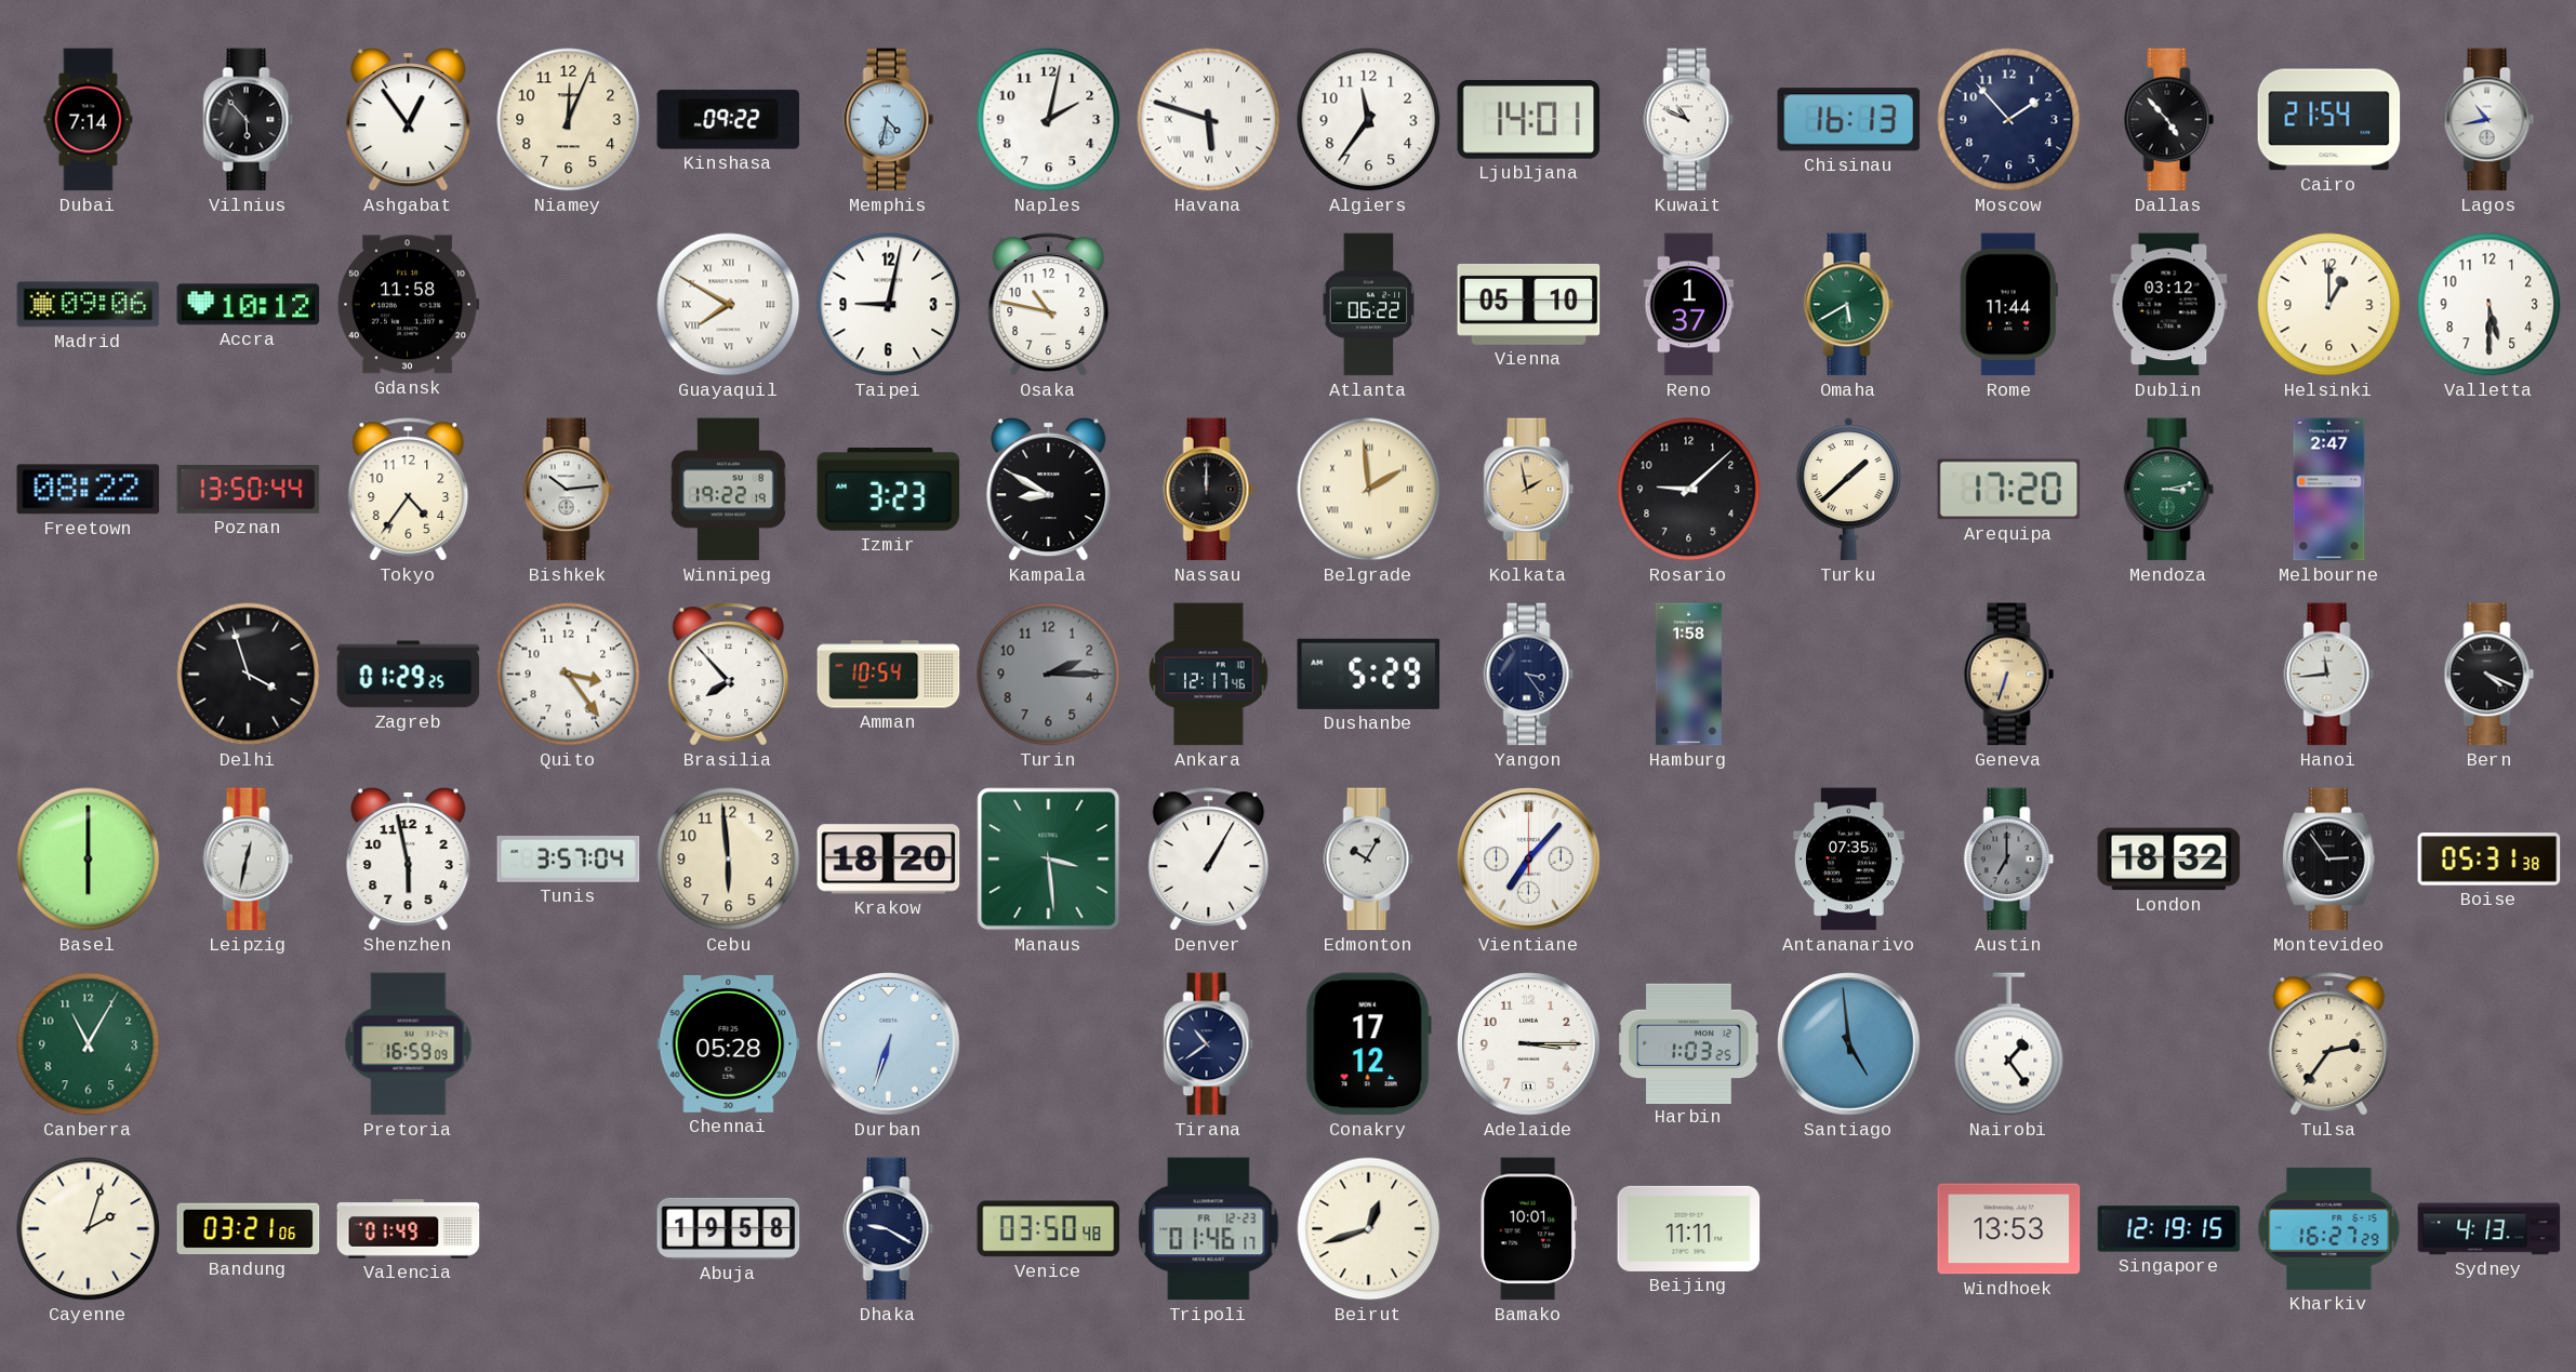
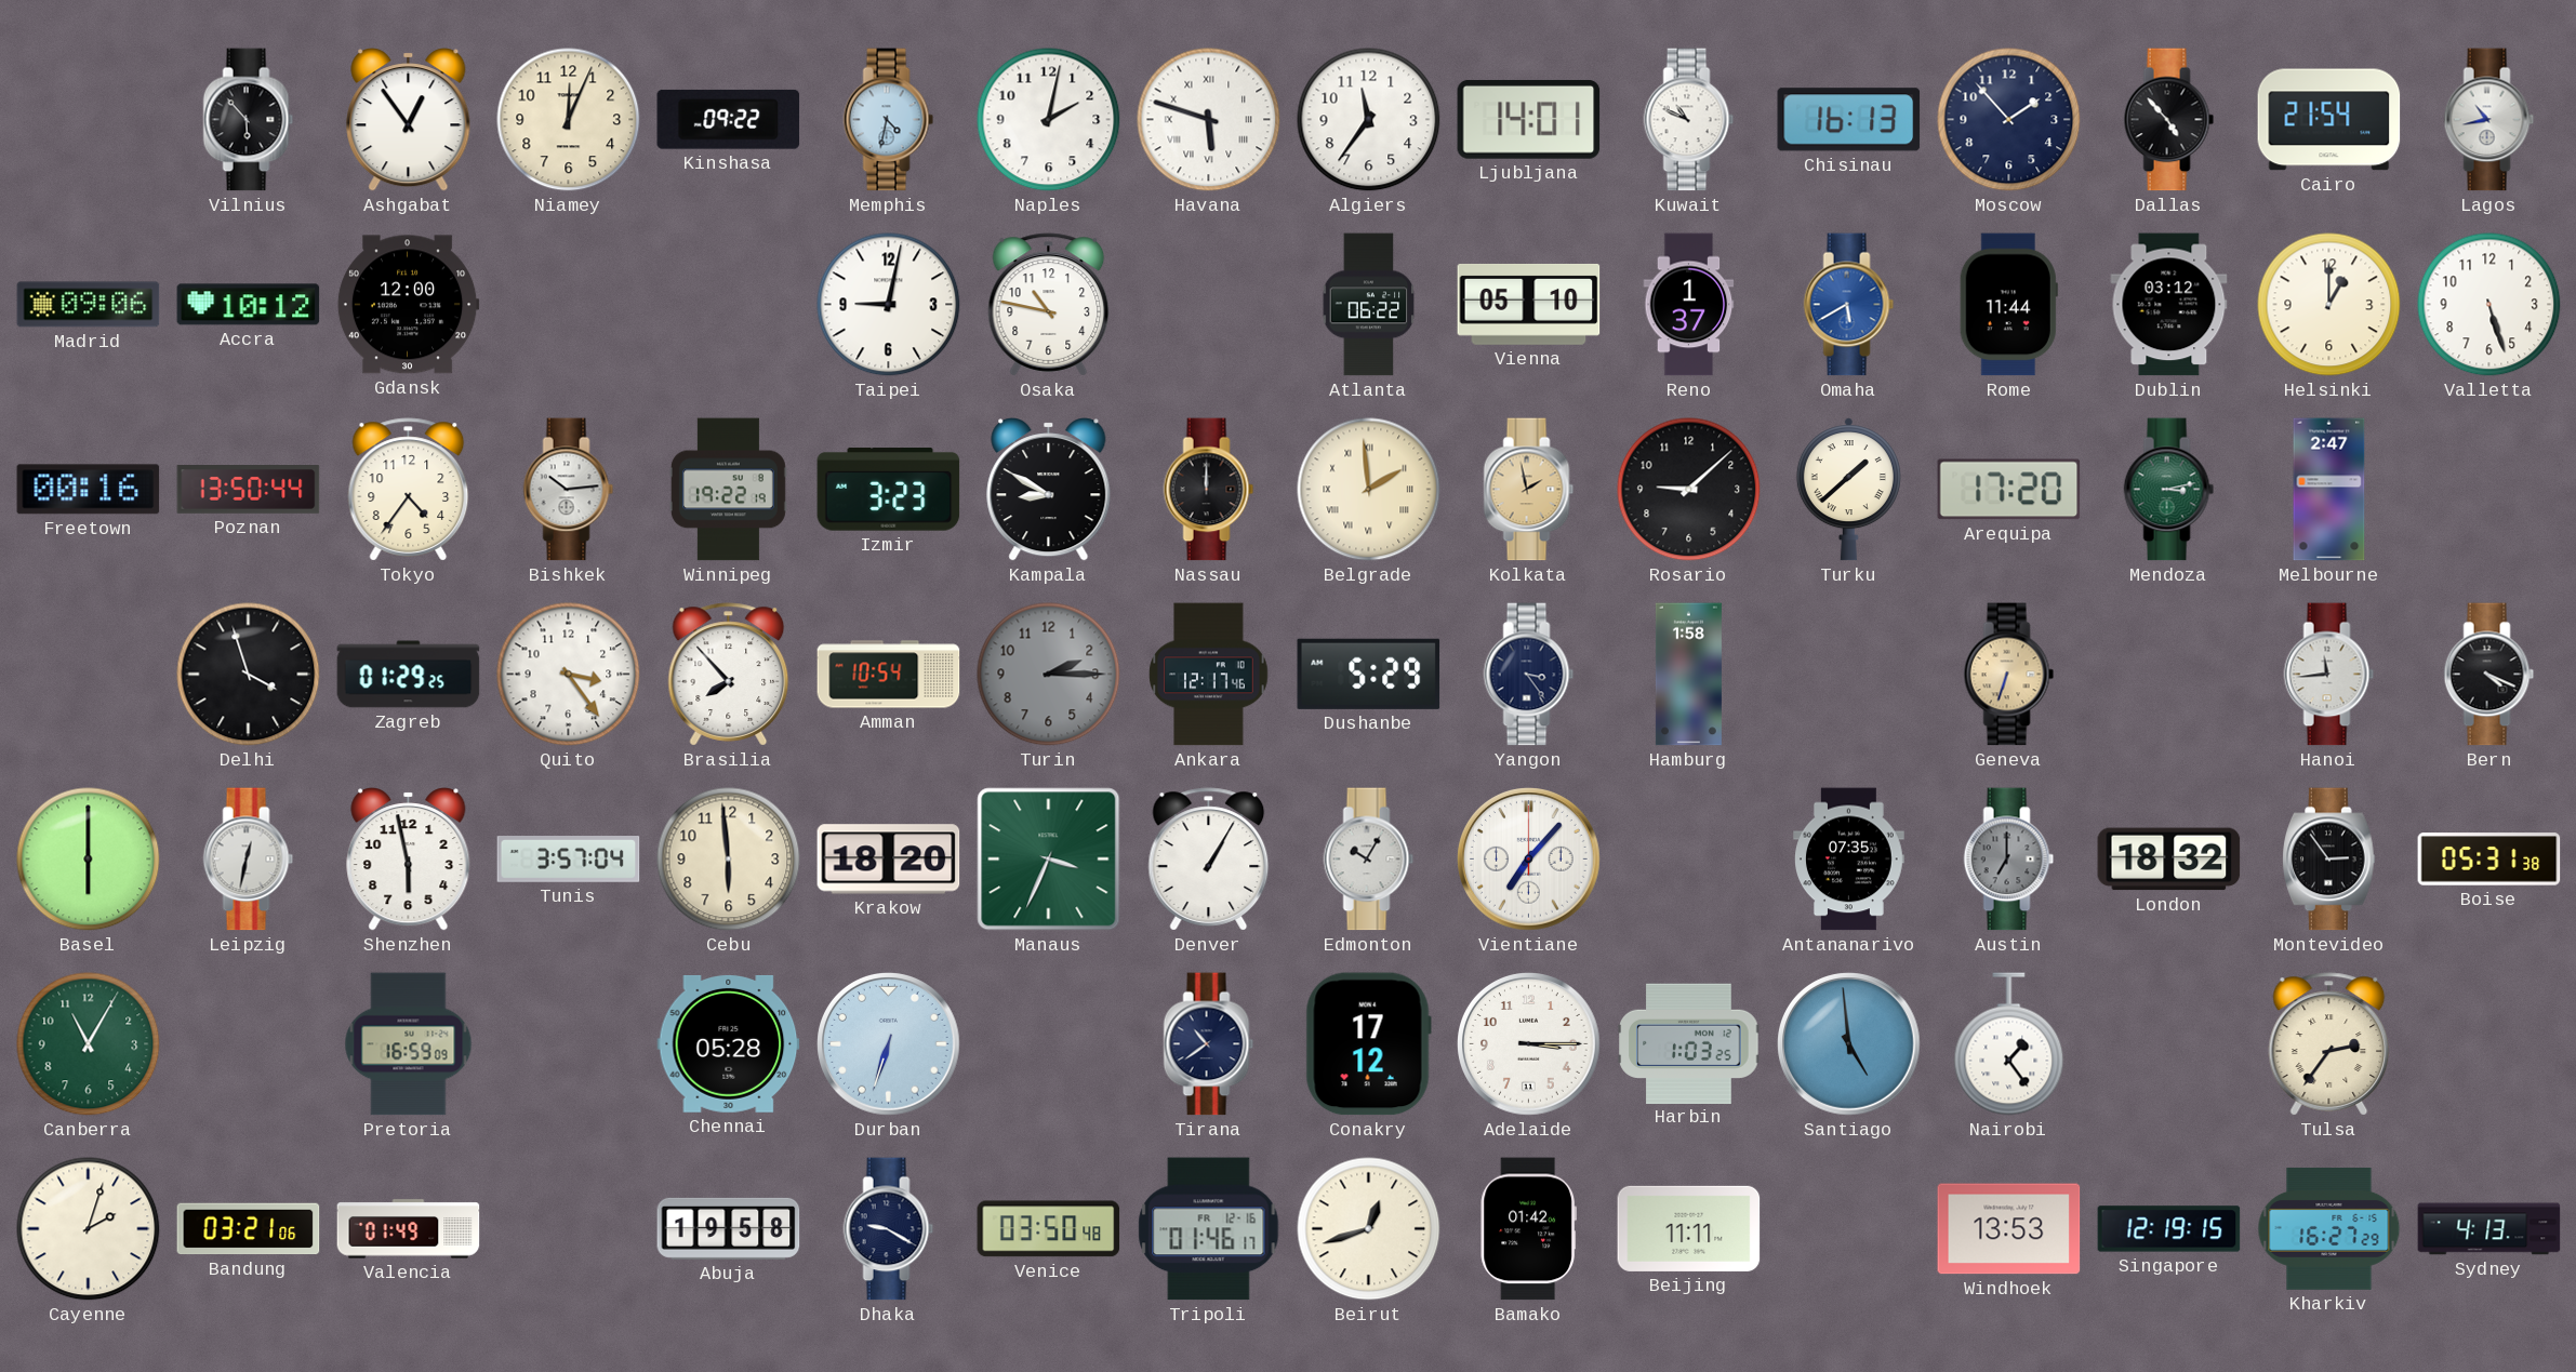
Dubai: 7:14 -> none (89, 120)
Gdansk: 11:58 -> 12:00 (408, 305)
Guayaquil: 7:50 -> none (729, 305)
Omaha dial: green -> blue (1849, 305)
Valletta: 5:30 -> 5:27 (2489, 305)
Freetown: 08:22 -> 00:16 (89, 490)
Manaus: 3:29 -> 3:34 (1049, 860)
Tripoli date: FR 12-23 -> FR 12-16 (1209, 1229)
Bamako: 10:01 -> 01:42 (1528, 1229)
